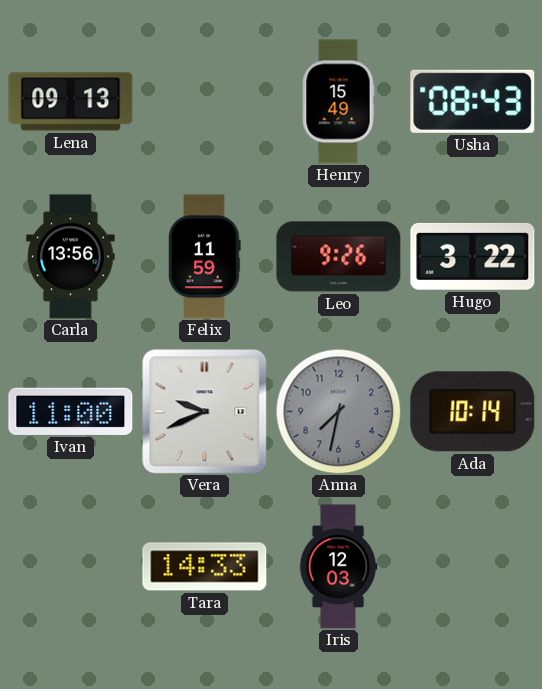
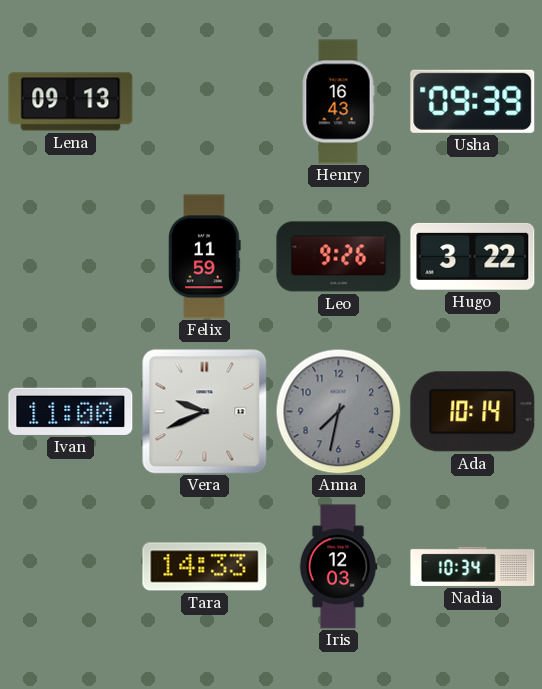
Henry: 15:49 -> 16:43 (338, 102)
Usha: 08:43 -> 09:39 (473, 101)
Carla: 13:56 -> none (71, 257)
Nadia: none -> 10:34 (473, 566)
